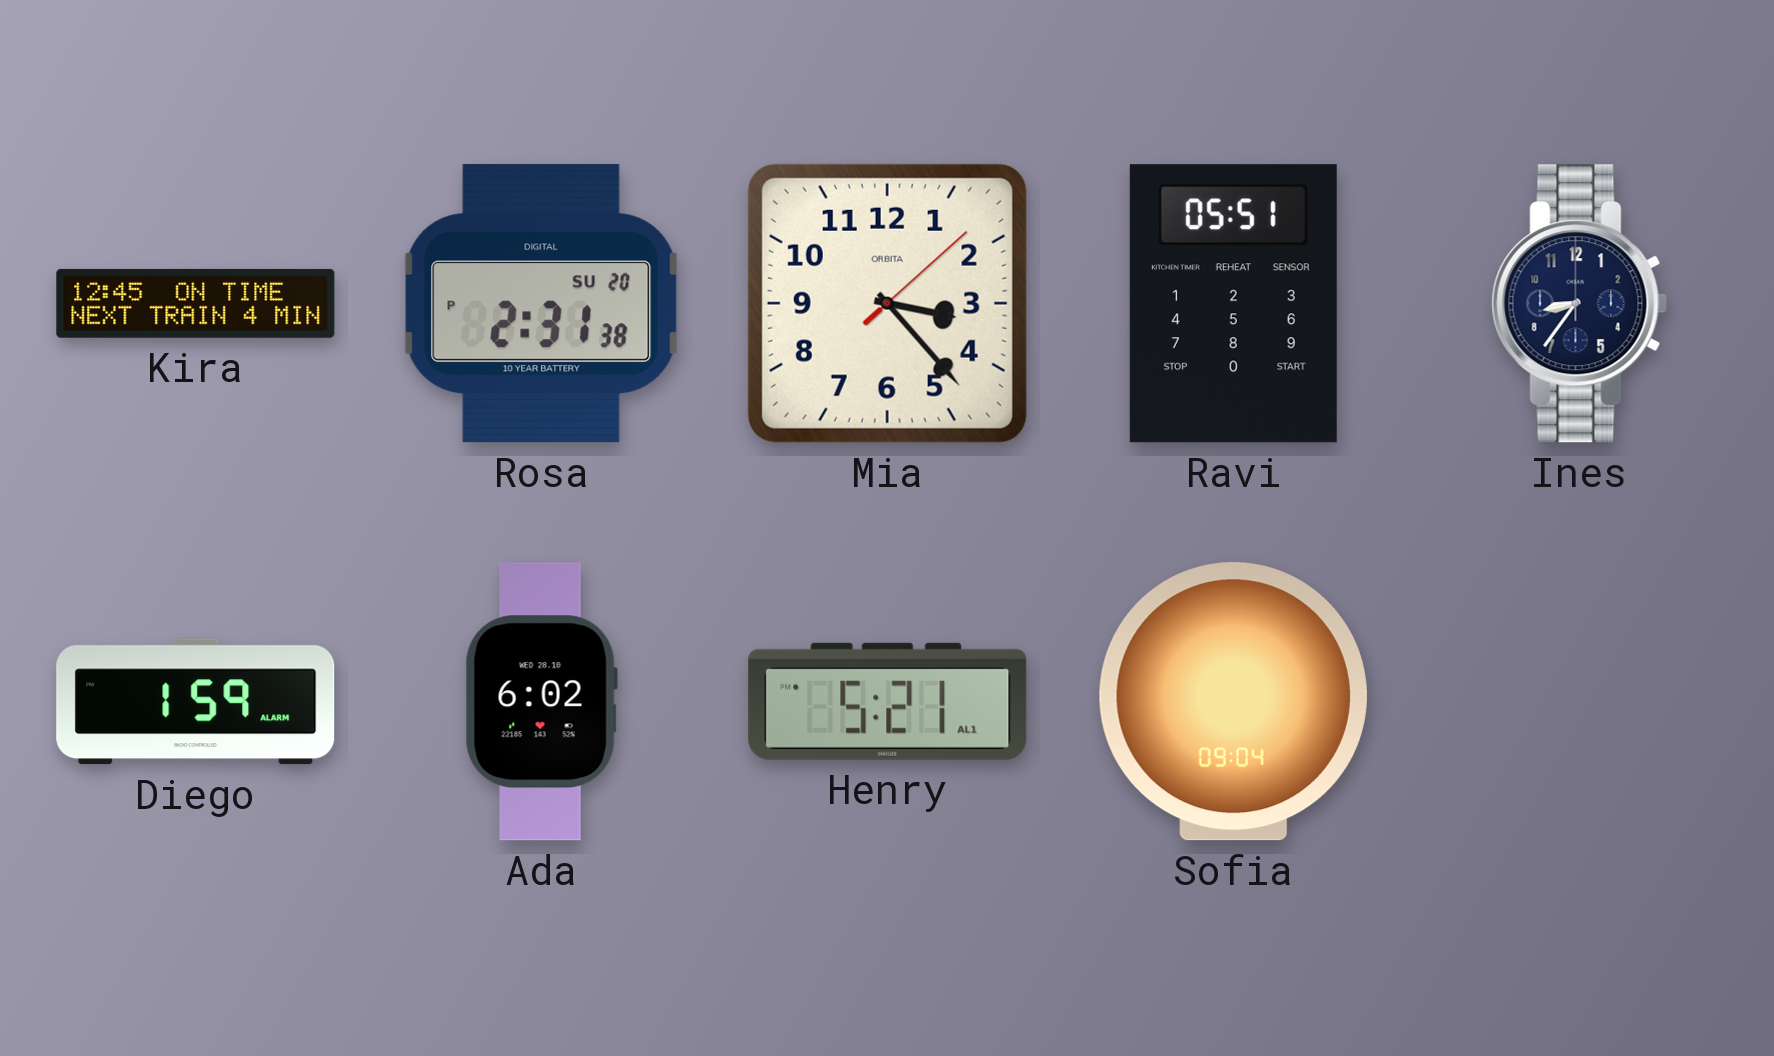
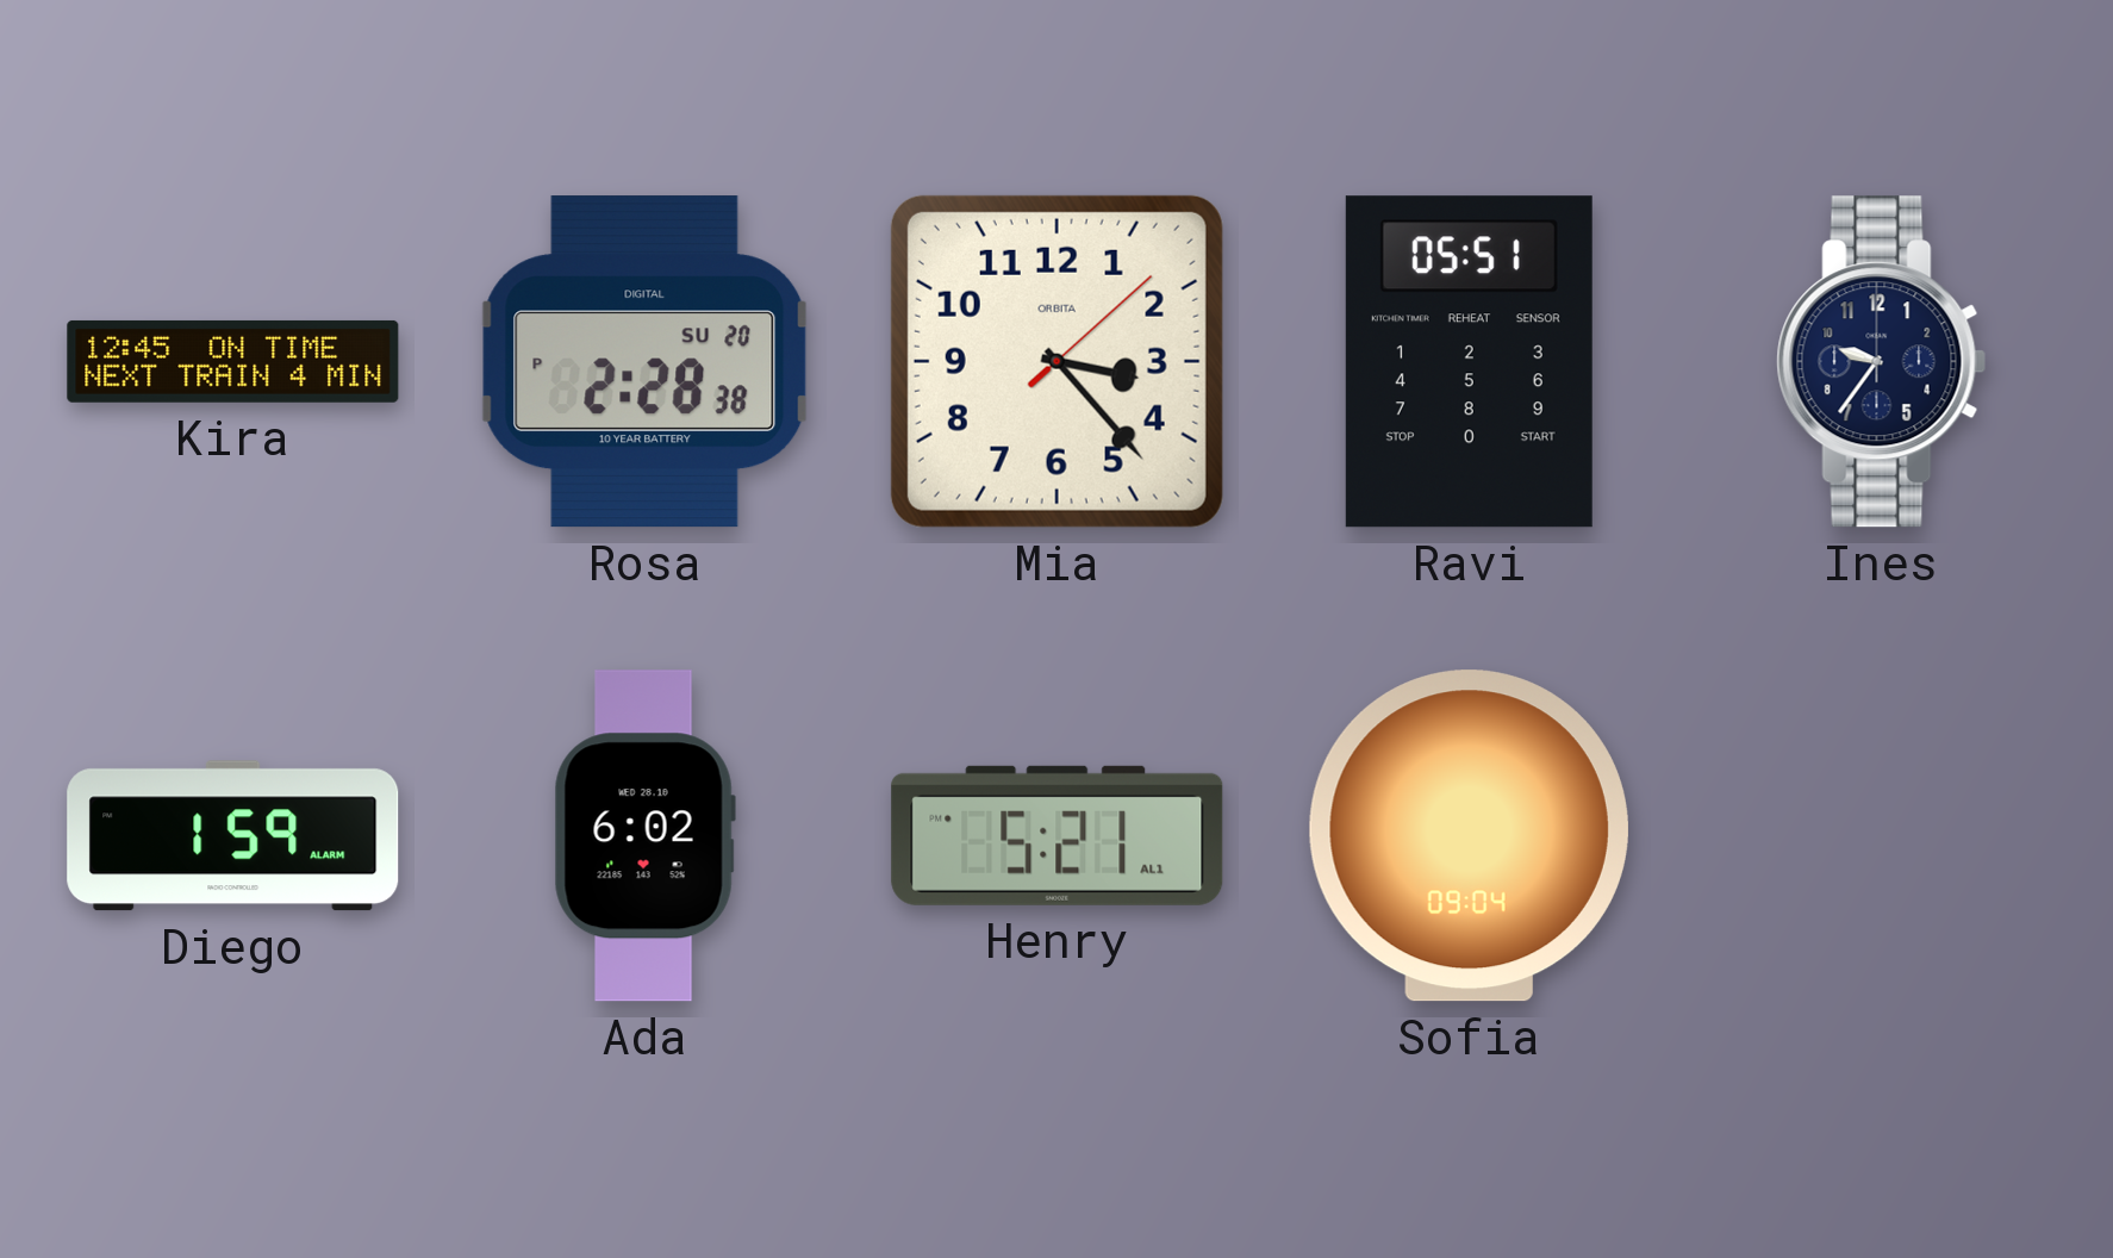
Rosa: 2:31 -> 2:28 (644, 362)
Ines: 8:36 -> 9:36 (1882, 362)
